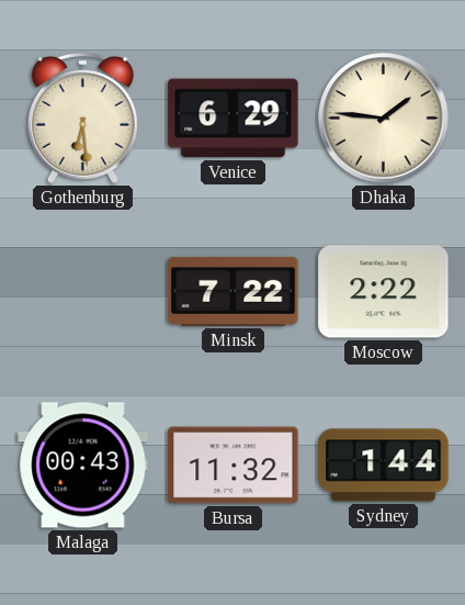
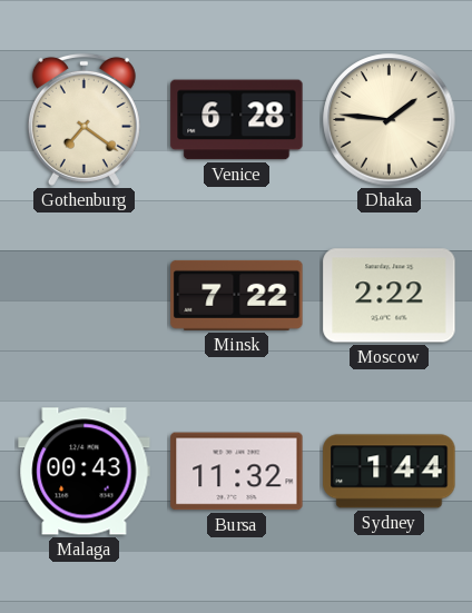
Gothenburg: 6:29 -> 7:21 (83, 119)
Venice: 6:29 -> 6:28 (237, 120)
